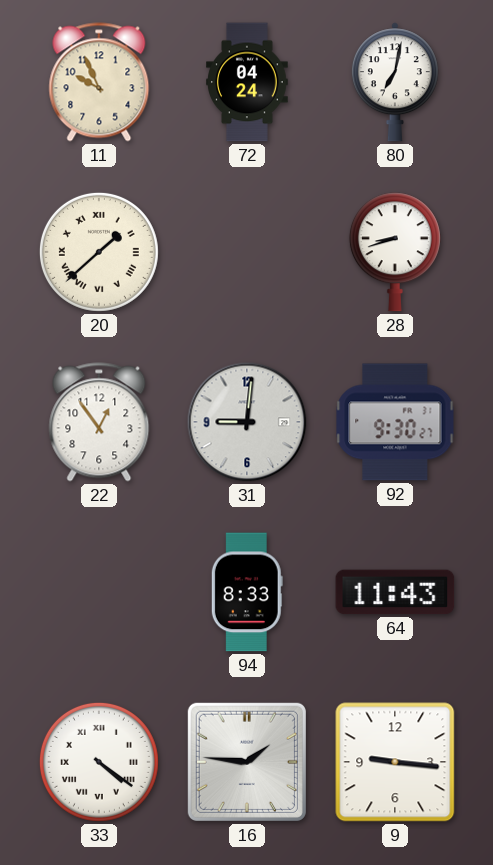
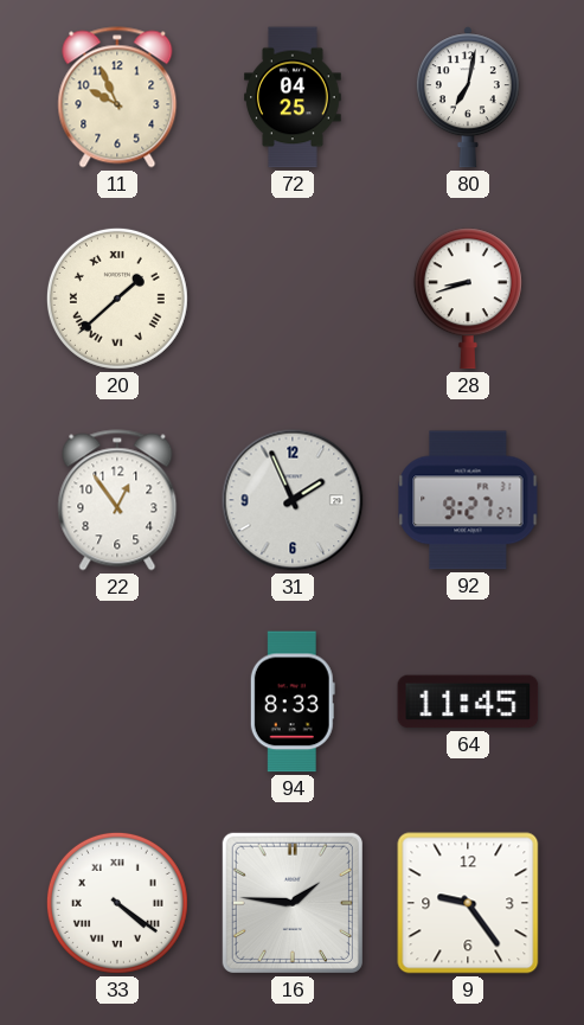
72: 04:24 -> 04:25 (294, 97)
31: 9:01 -> 1:56 (293, 500)
92: 9:30 -> 9:27 (468, 500)
64: 11:43 -> 11:45 (468, 702)
9: 9:16 -> 9:24 (468, 903)
